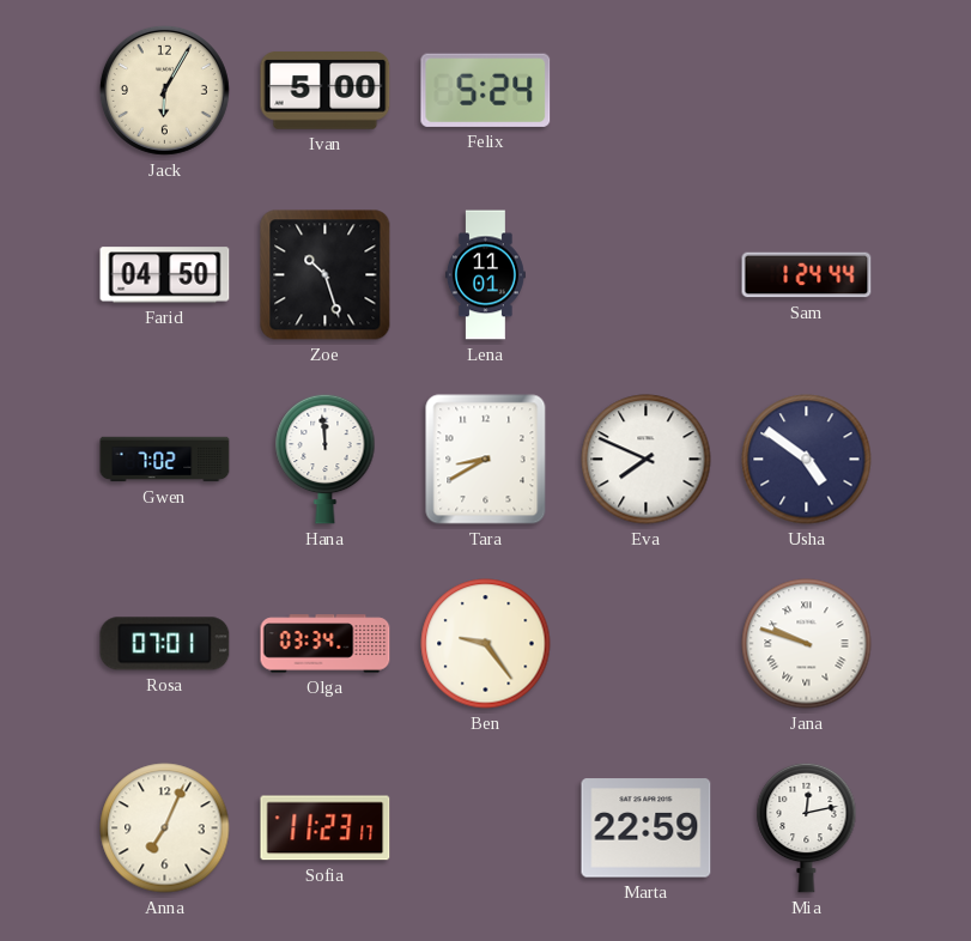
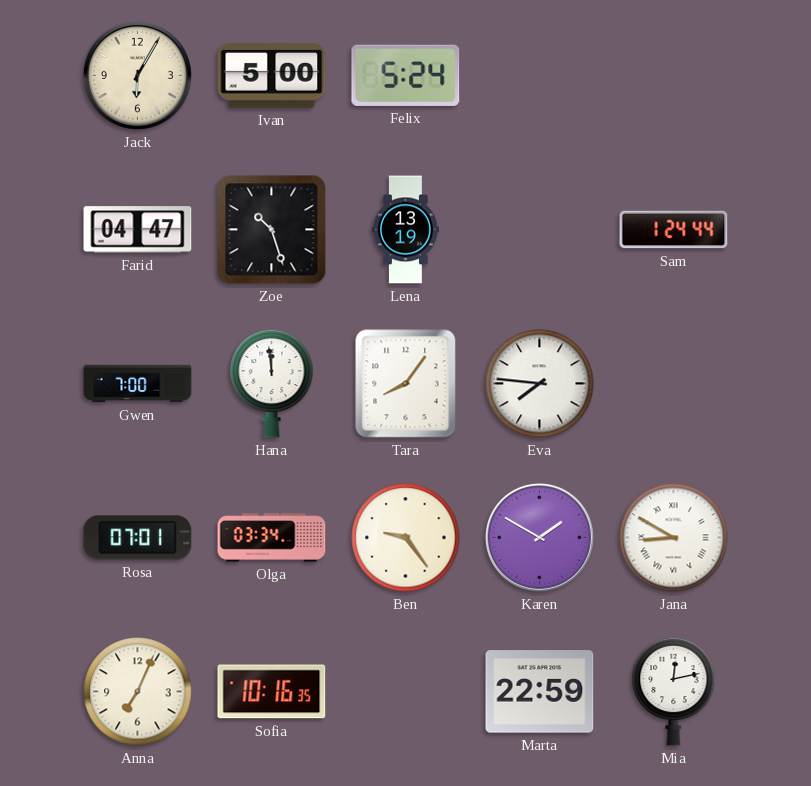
Farid: 04:50 -> 04:47 (138, 230)
Lena: 11:01 -> 13:19 (405, 230)
Gwen: 7:02 -> 7:00 (138, 384)
Tara: 8:40 -> 8:06 (406, 384)
Eva: 7:49 -> 7:46 (540, 384)
Usha: 4:51 -> none (807, 460)
Karen: none -> 1:50 (539, 537)
Jana: 9:48 -> 8:50 (674, 538)
Sofia: 11:23 -> 10:16 (272, 692)
